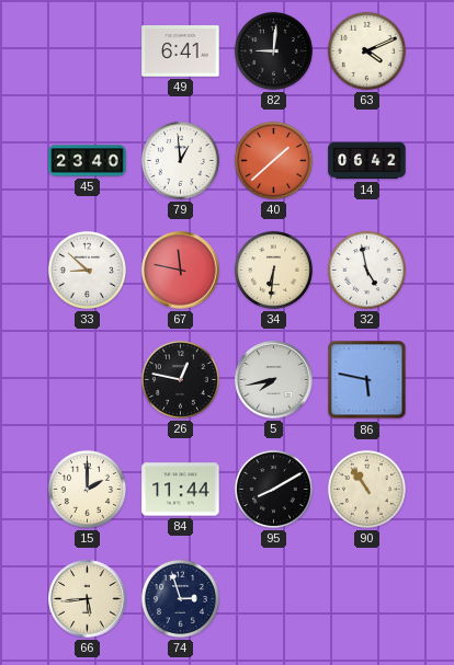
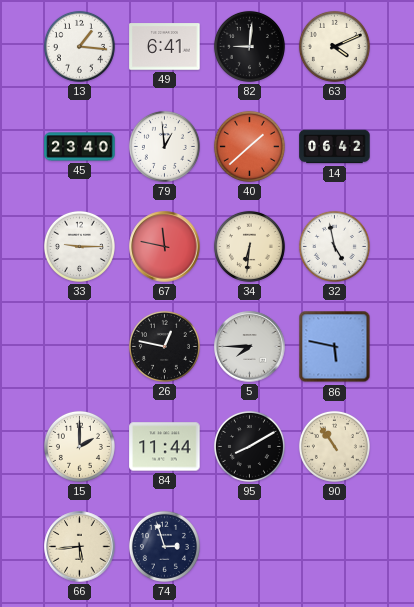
13: none -> 1:16 (79, 46)
33: 8:52 -> 9:15 (79, 246)
5: 7:43 -> 7:45 (250, 347)
